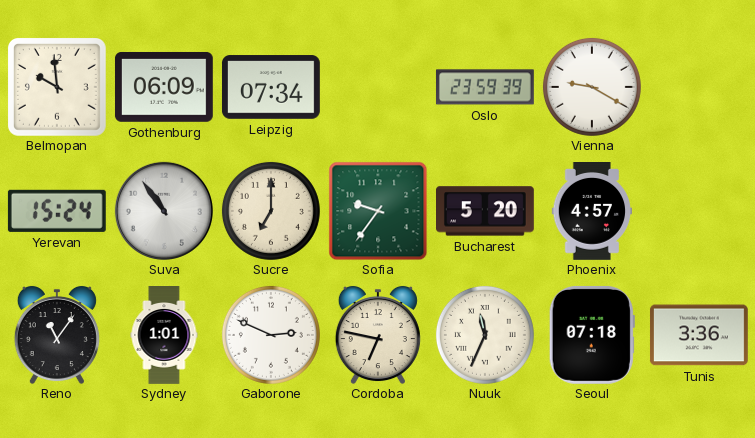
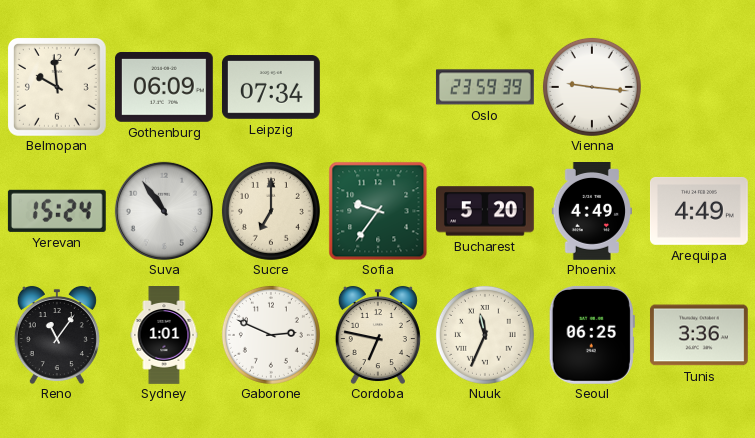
Vienna: 9:20 -> 9:16 (592, 87)
Phoenix: 4:57 -> 4:49 (591, 212)
Arequipa: none -> 4:49 (699, 211)
Seoul: 07:18 -> 06:25 (592, 335)
